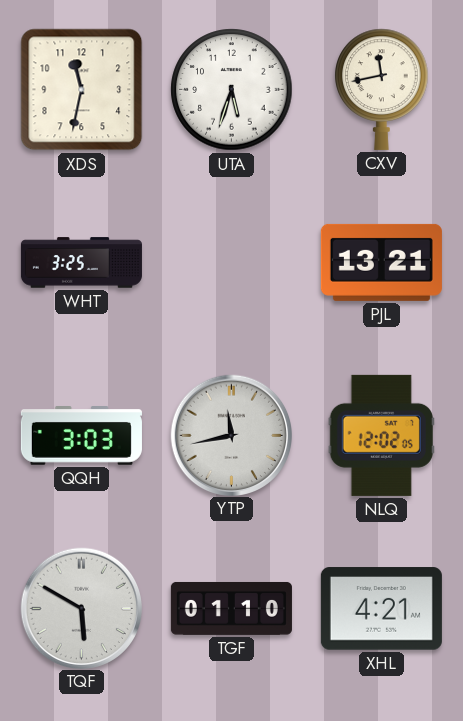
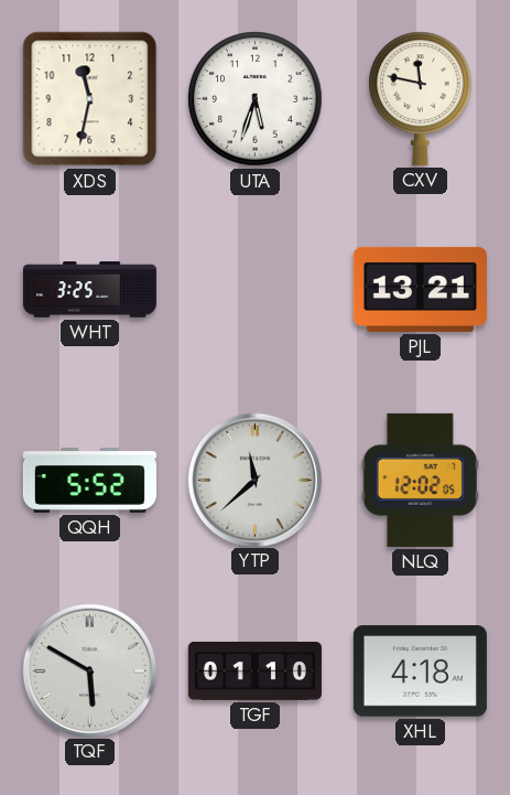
CXV: 11:43 -> 11:47 (421, 98)
QQH: 3:03 -> 5:52 (89, 481)
YTP: 11:43 -> 11:38 (254, 480)
XHL: 4:21 -> 4:18 (420, 672)
